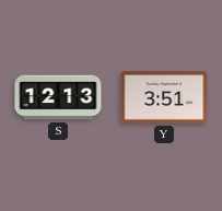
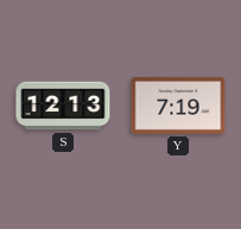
Y: 3:51 -> 7:19 (178, 106)
